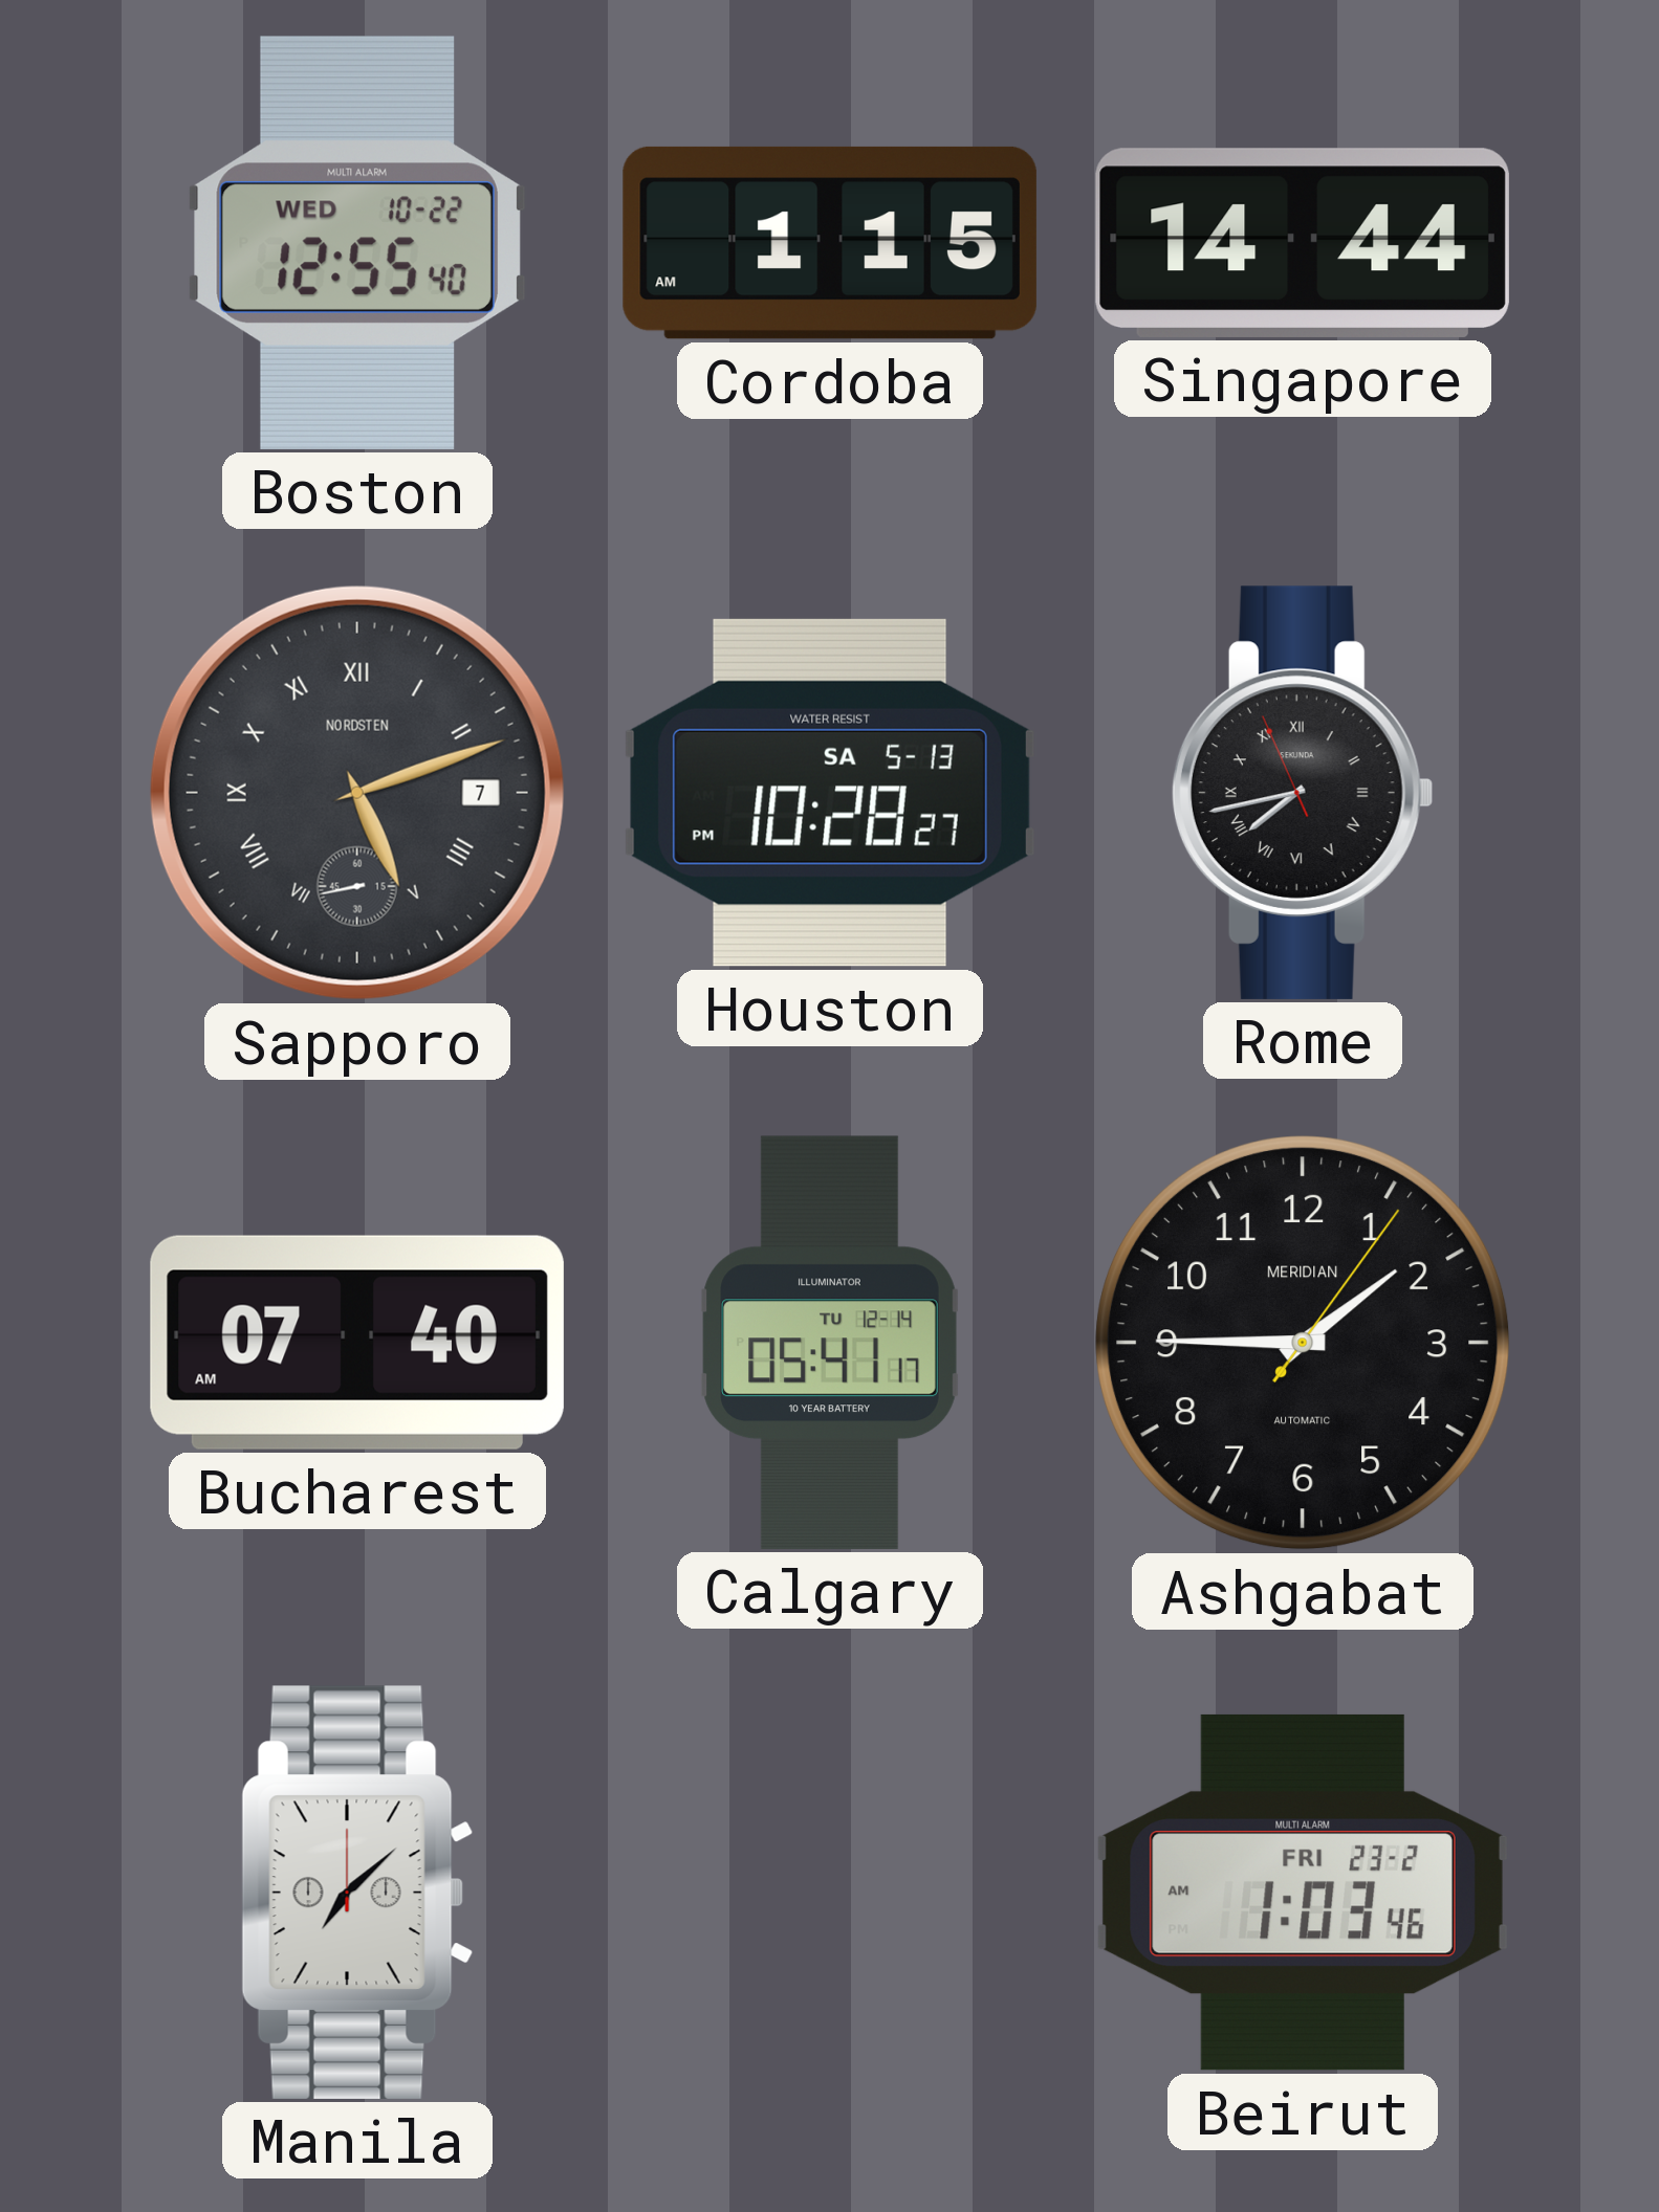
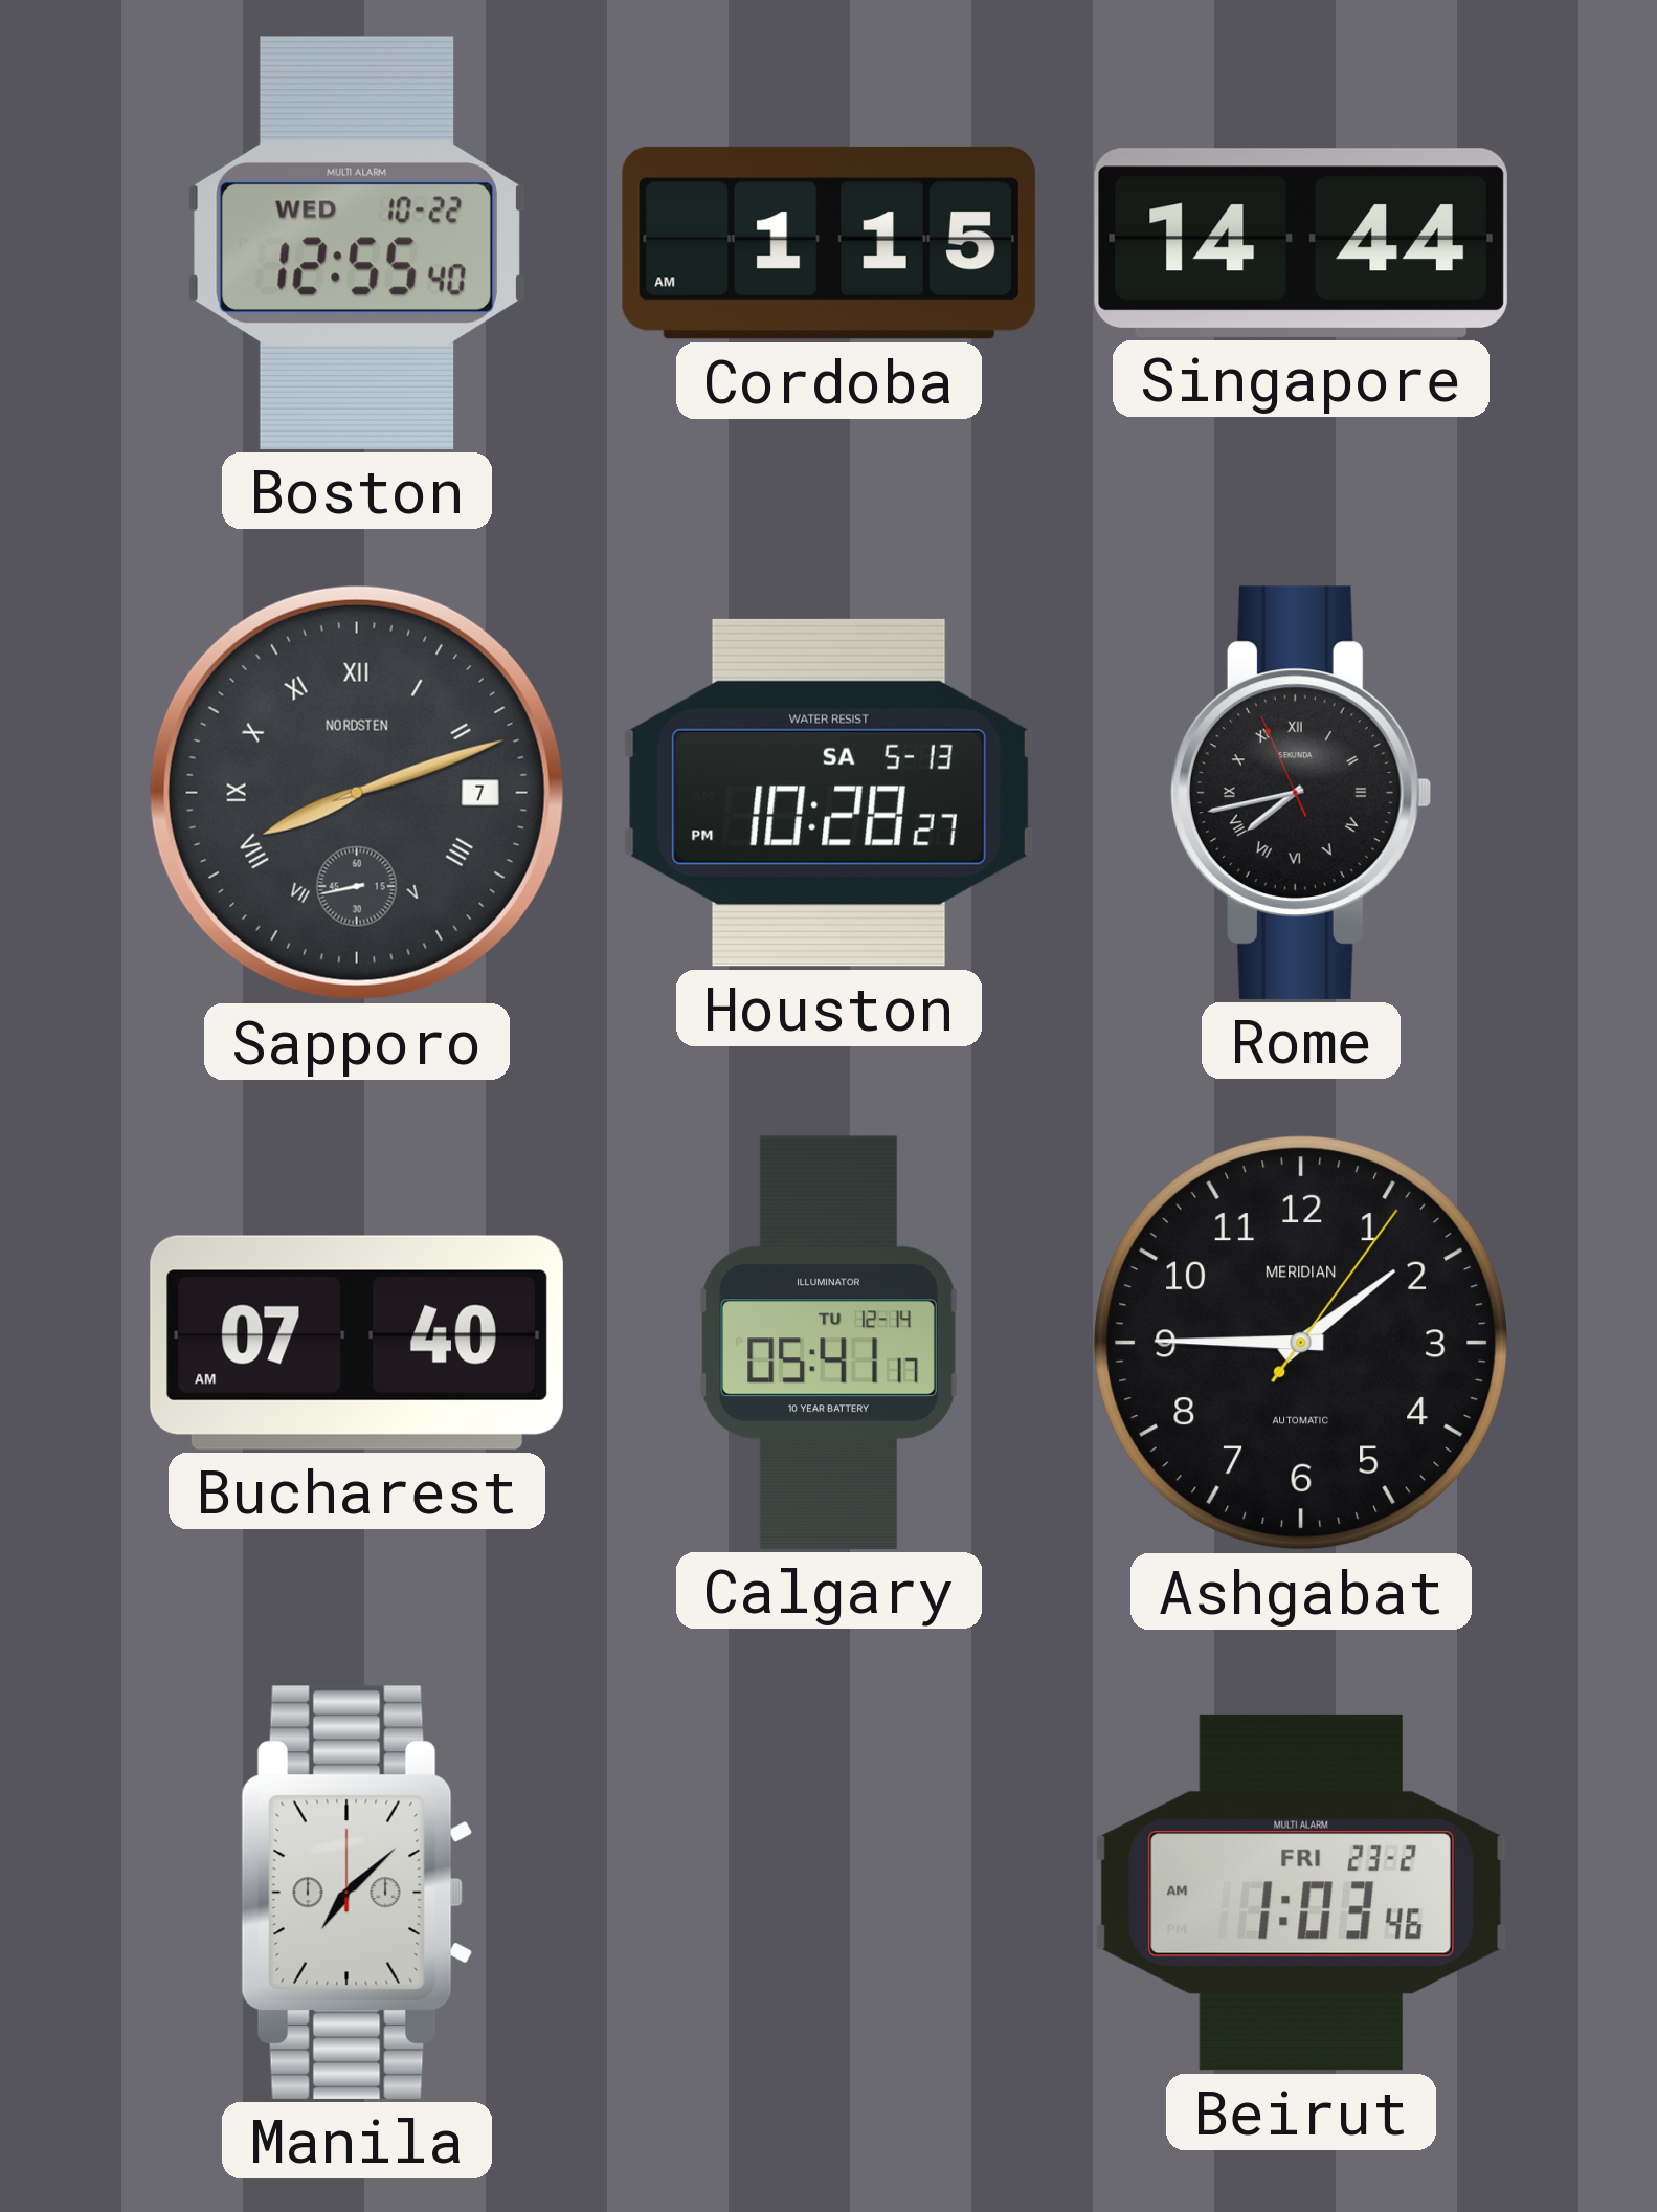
Sapporo: 5:11 -> 8:11 (357, 793)
